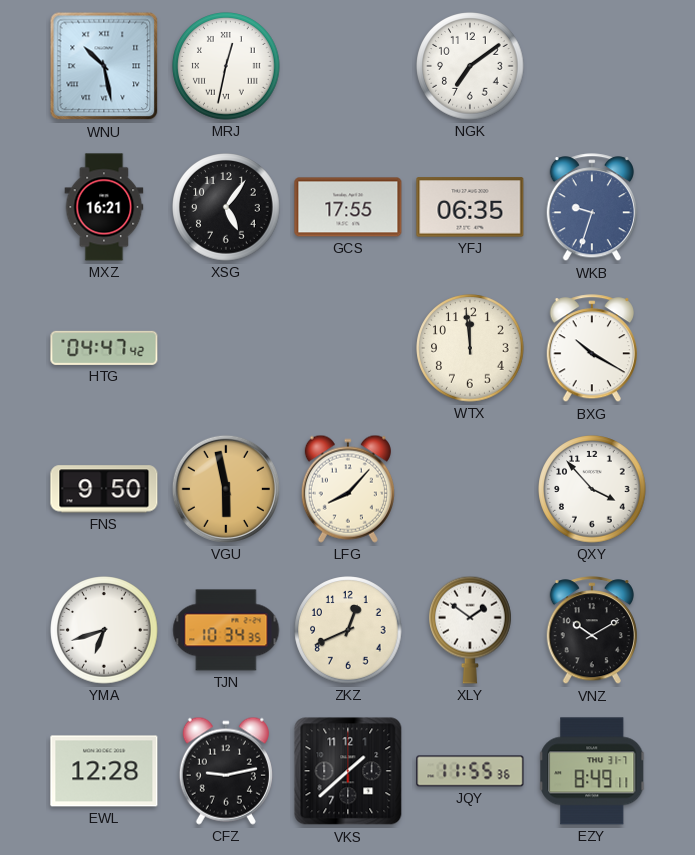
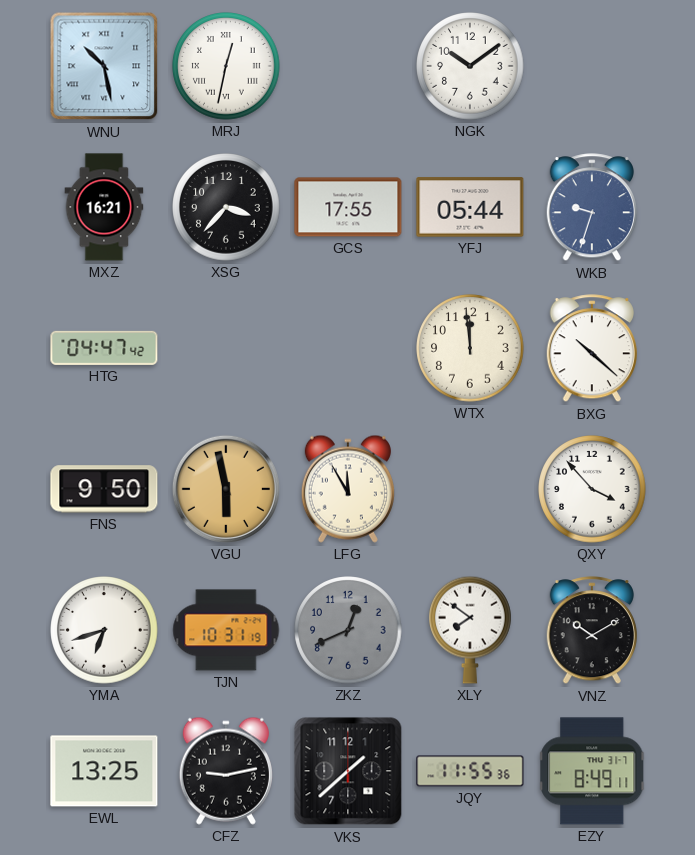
NGK: 7:09 -> 10:09 (470, 66)
XSG: 5:06 -> 3:37 (226, 207)
YFJ: 06:35 -> 05:44 (470, 207)
BXG: 10:20 -> 10:22 (592, 349)
LFG: 8:07 -> 11:55 (348, 489)
TJN: 10:34 -> 10:31 (226, 630)
ZKZ dial: cream -> grey (348, 630)
XLY: 1:51 -> 7:51 (471, 630)
EWL: 12:28 -> 13:25 (104, 771)
